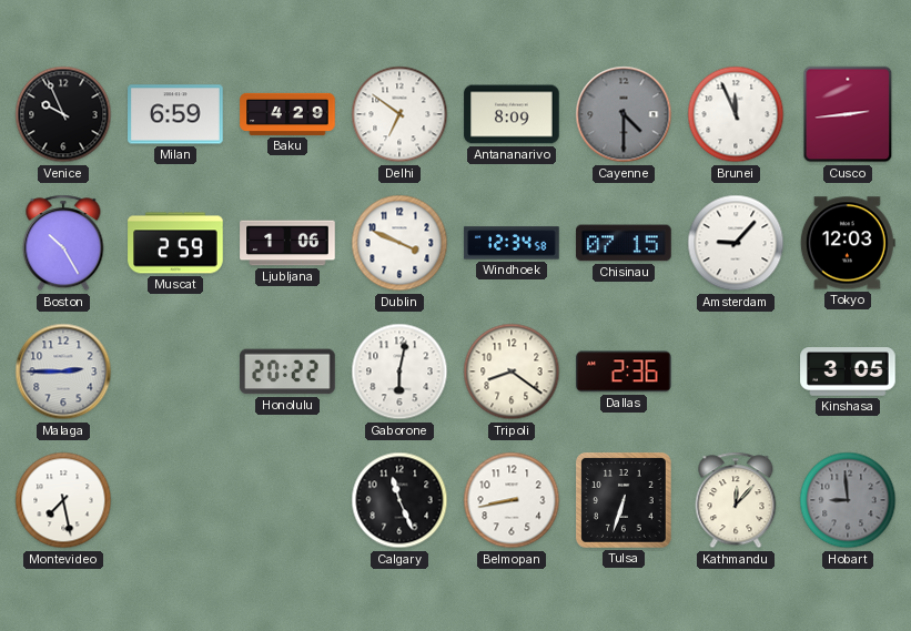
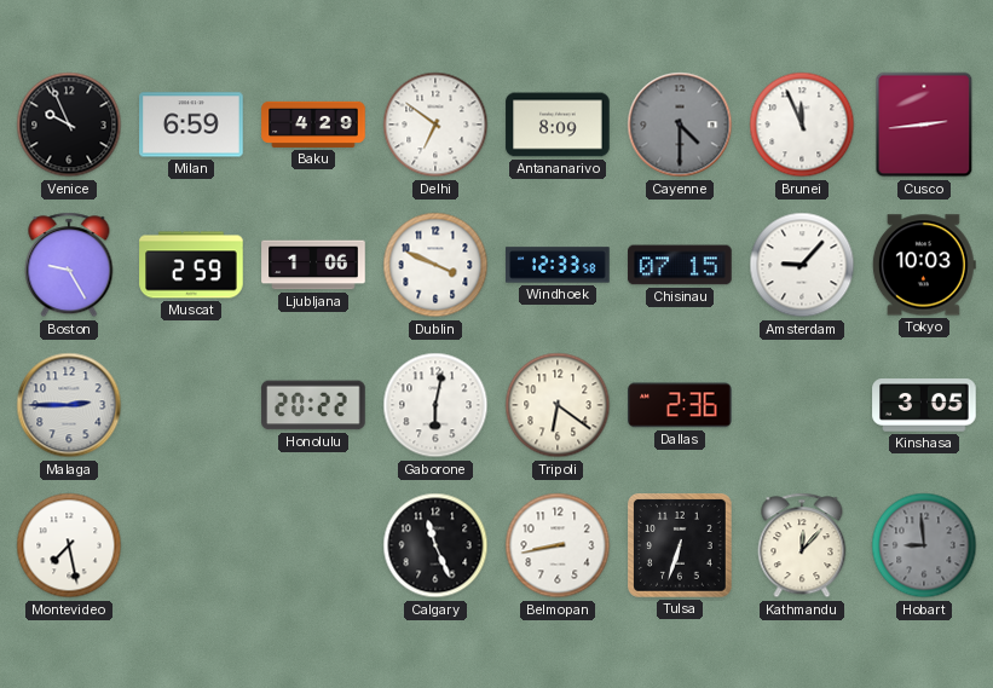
Boston: 10:25 -> 9:25 (69, 265)
Windhoek: 12:34 -> 12:33 (558, 265)
Tokyo: 12:03 -> 10:03 (924, 265)
Tripoli: 8:21 -> 6:21 (558, 405)
